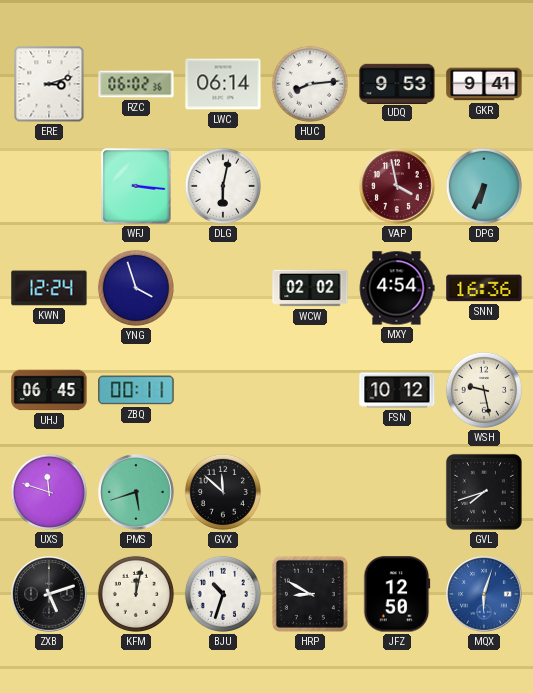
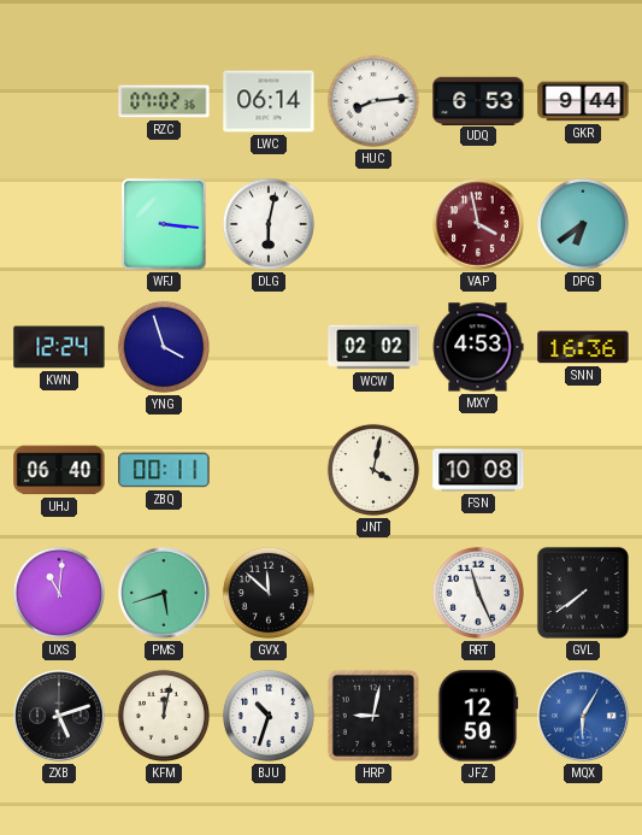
ERE: 3:12 -> none (49, 84)
RZC: 06:02 -> 07:02 (164, 101)
UDQ: 9:53 -> 6:53 (478, 100)
GKR: 9:41 -> 9:44 (583, 101)
DPG: 6:34 -> 6:39 (583, 224)
MXY: 4:54 -> 4:53 (478, 347)
UHJ: 06:45 -> 06:40 (59, 470)
JNT: none -> 4:02 (373, 470)
FSN: 10:12 -> 10:08 (478, 470)
WSH: 9:28 -> none (484, 390)
UXS: 11:48 -> 11:01 (59, 593)
RRT: none -> 11:26 (478, 593)
GVL: 7:42 -> 7:39 (583, 593)
HRP: 8:50 -> 9:02 (373, 716)
MQX: 6:03 -> 6:05 (583, 716)
